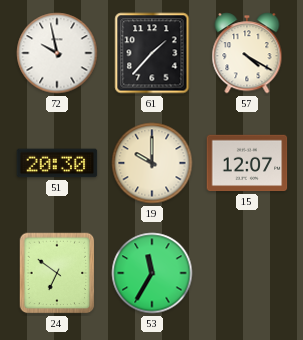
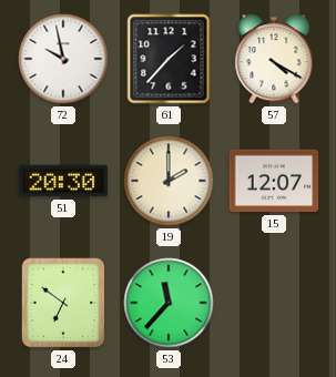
19: 10:00 -> 2:00 (169, 181)
53: 11:35 -> 11:37 (169, 303)
